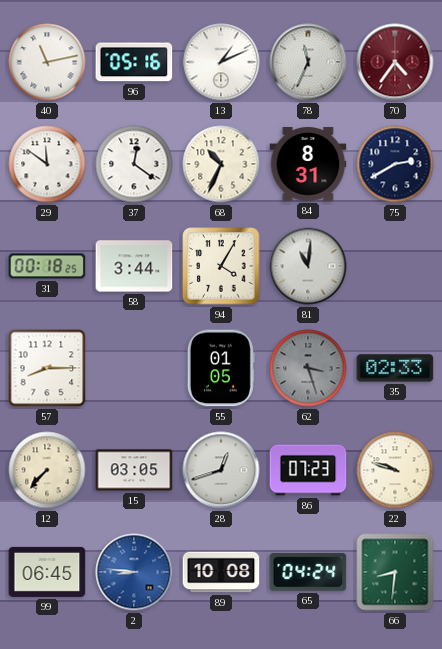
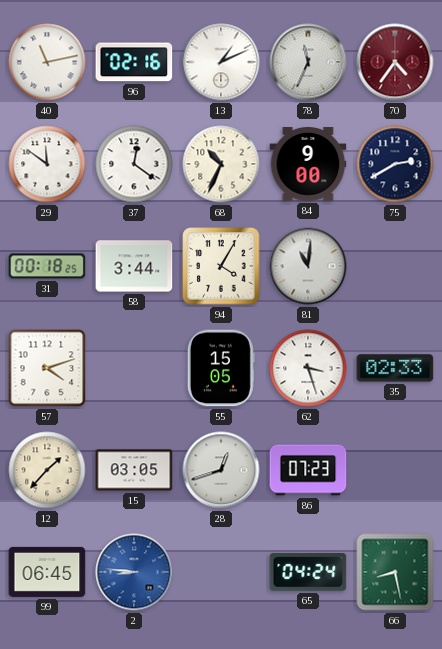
96: 05:16 -> 02:16 (134, 62)
84: 8:31 -> 9:00 (308, 164)
57: 8:15 -> 4:12 (47, 368)
55: 01:05 -> 15:05 (221, 368)
62 dial: grey -> white (308, 368)
12: 7:37 -> 1:37 (47, 470)
22: 9:48 -> none (395, 470)
89: 10:08 -> none (221, 572)
66: 8:31 -> 8:28 (395, 572)
